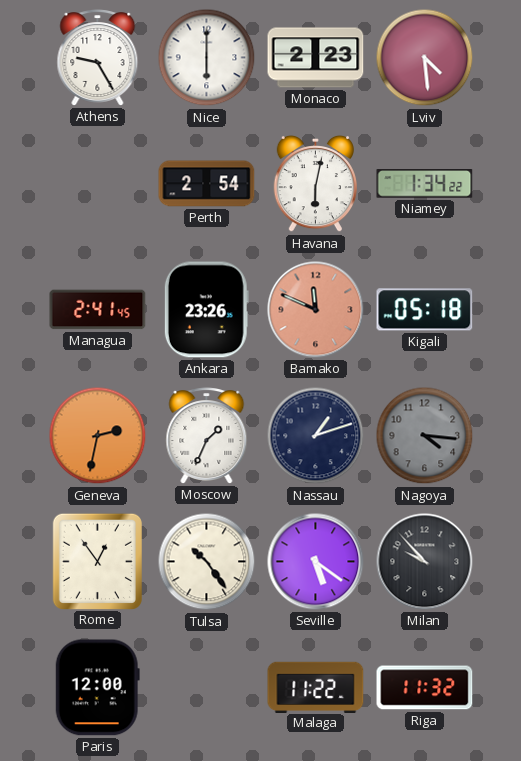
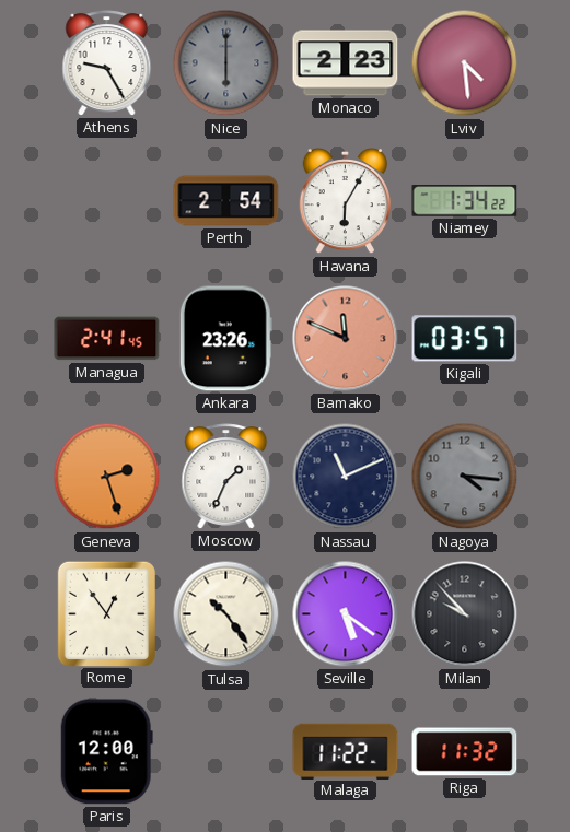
Nice dial: white -> grey (226, 63)
Havana: 6:02 -> 6:05 (345, 201)
Kigali: 05:18 -> 03:57 (465, 339)
Geneva: 2:32 -> 2:27 (107, 477)
Nassau: 1:12 -> 11:11 (346, 477)
